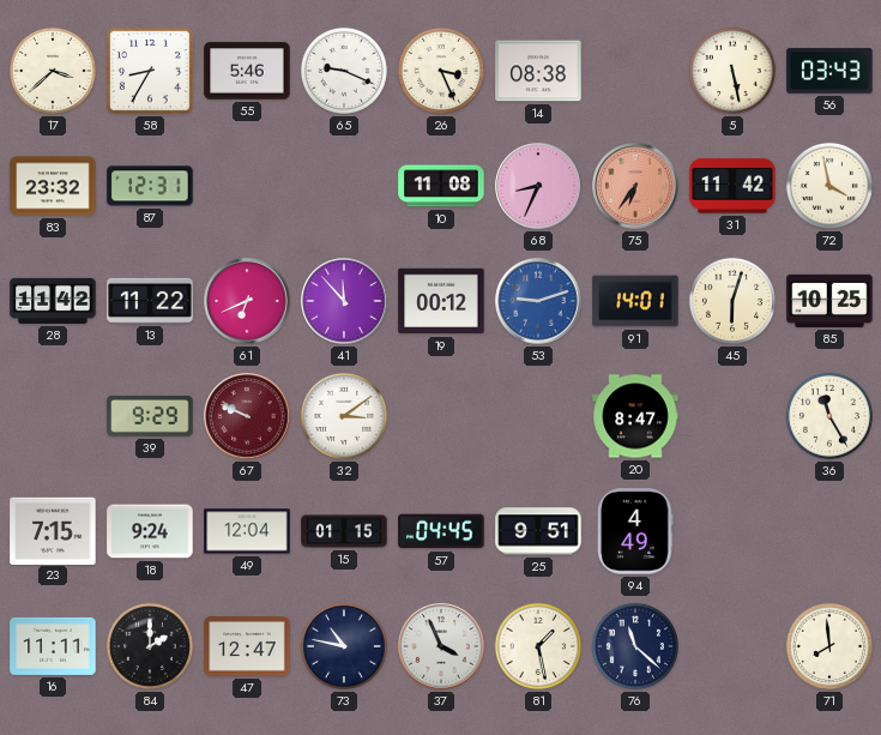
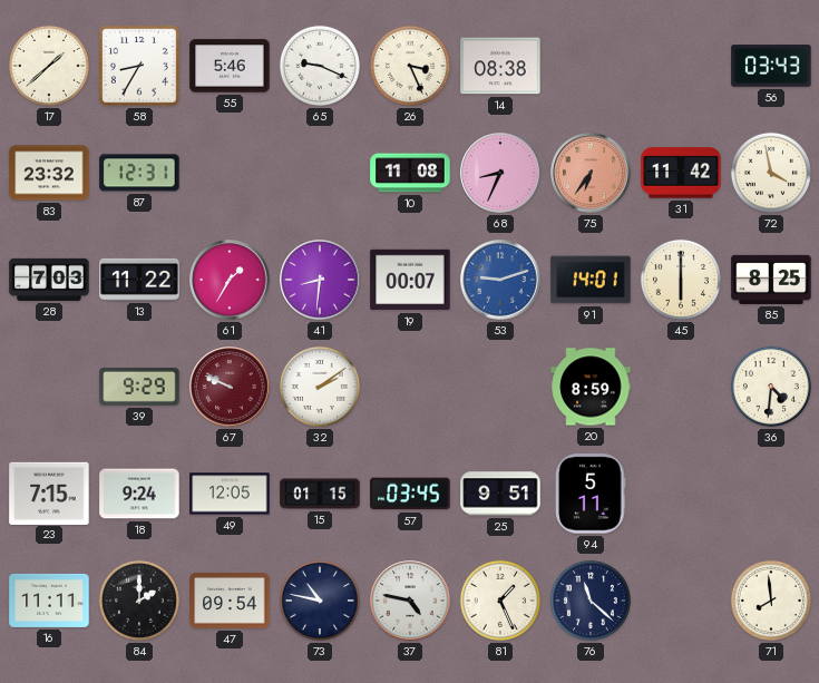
17: 3:38 -> 1:38 (49, 66)
5: 5:28 -> none (732, 71)
28: 11:42 -> 7:03 (49, 280)
61: 6:41 -> 1:35 (230, 280)
41: 11:53 -> 8:31 (320, 280)
19: 00:12 -> 00:07 (410, 280)
45: 6:03 -> 6:00 (681, 280)
85: 10:25 -> 8:25 (771, 280)
32: 3:09 -> 2:09 (320, 387)
20: 8:47 -> 8:59 (591, 387)
36: 11:25 -> 4:31 (771, 387)
49: 12:04 -> 12:05 (230, 494)
57: 04:45 -> 03:45 (410, 494)
94: 4:49 -> 5:11 (591, 494)
47: 12:47 -> 09:54 (230, 601)
37: 3:56 -> 4:47 (410, 601)
81: 1:28 -> 1:26 (500, 601)
